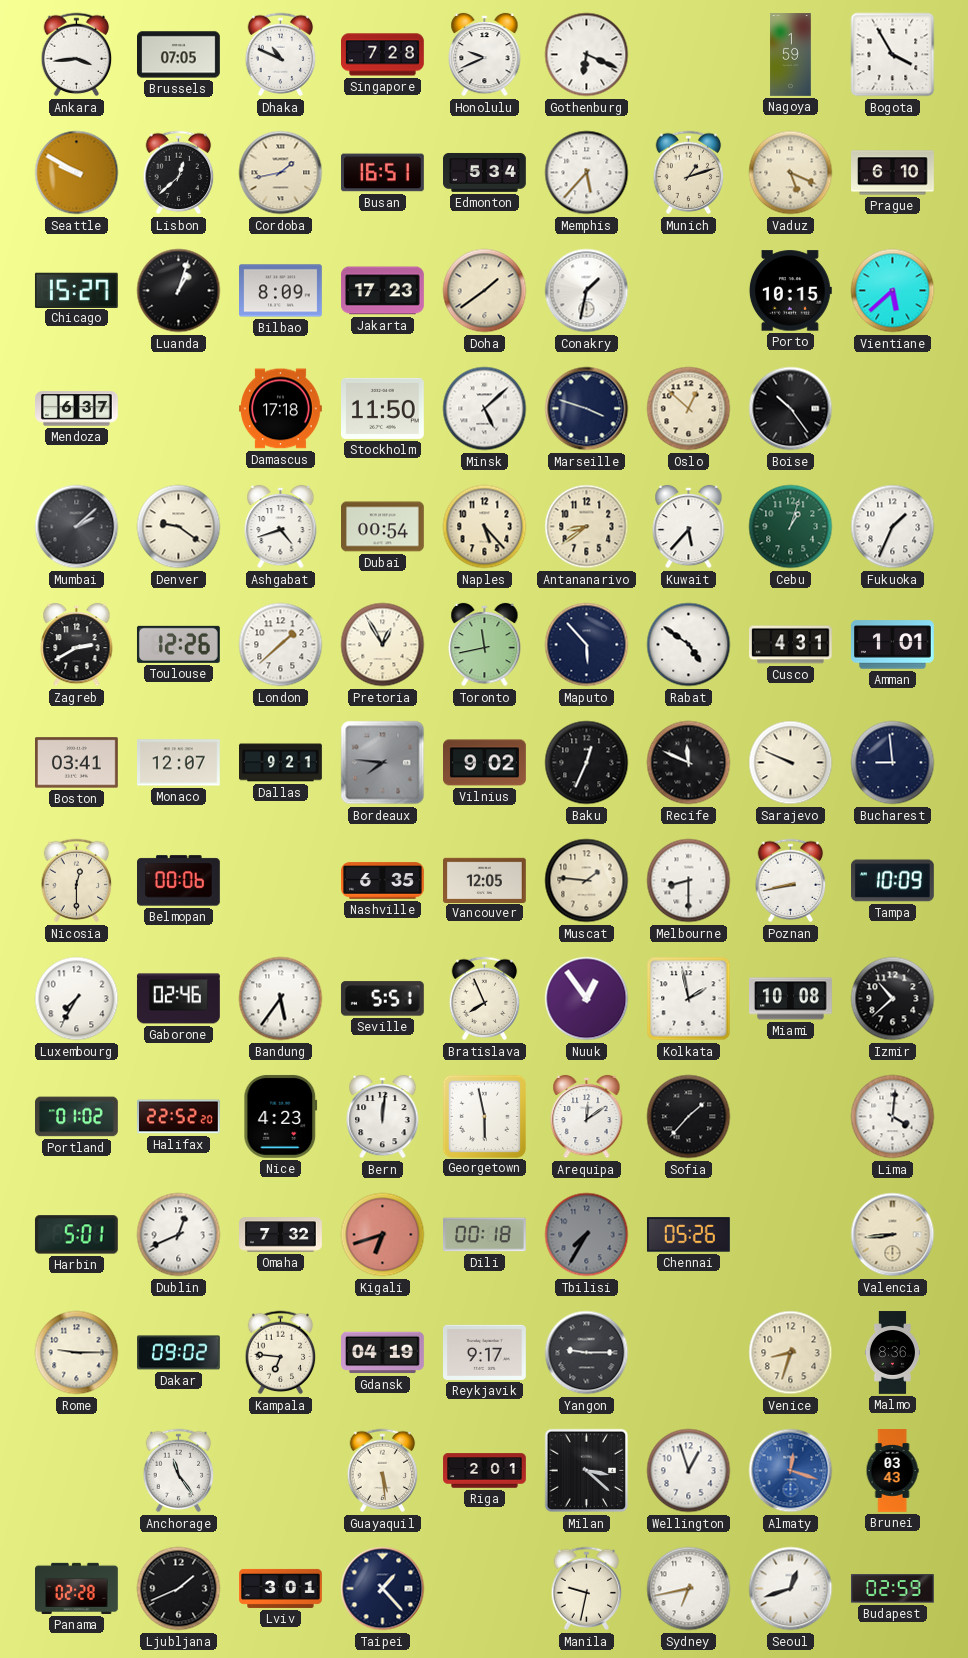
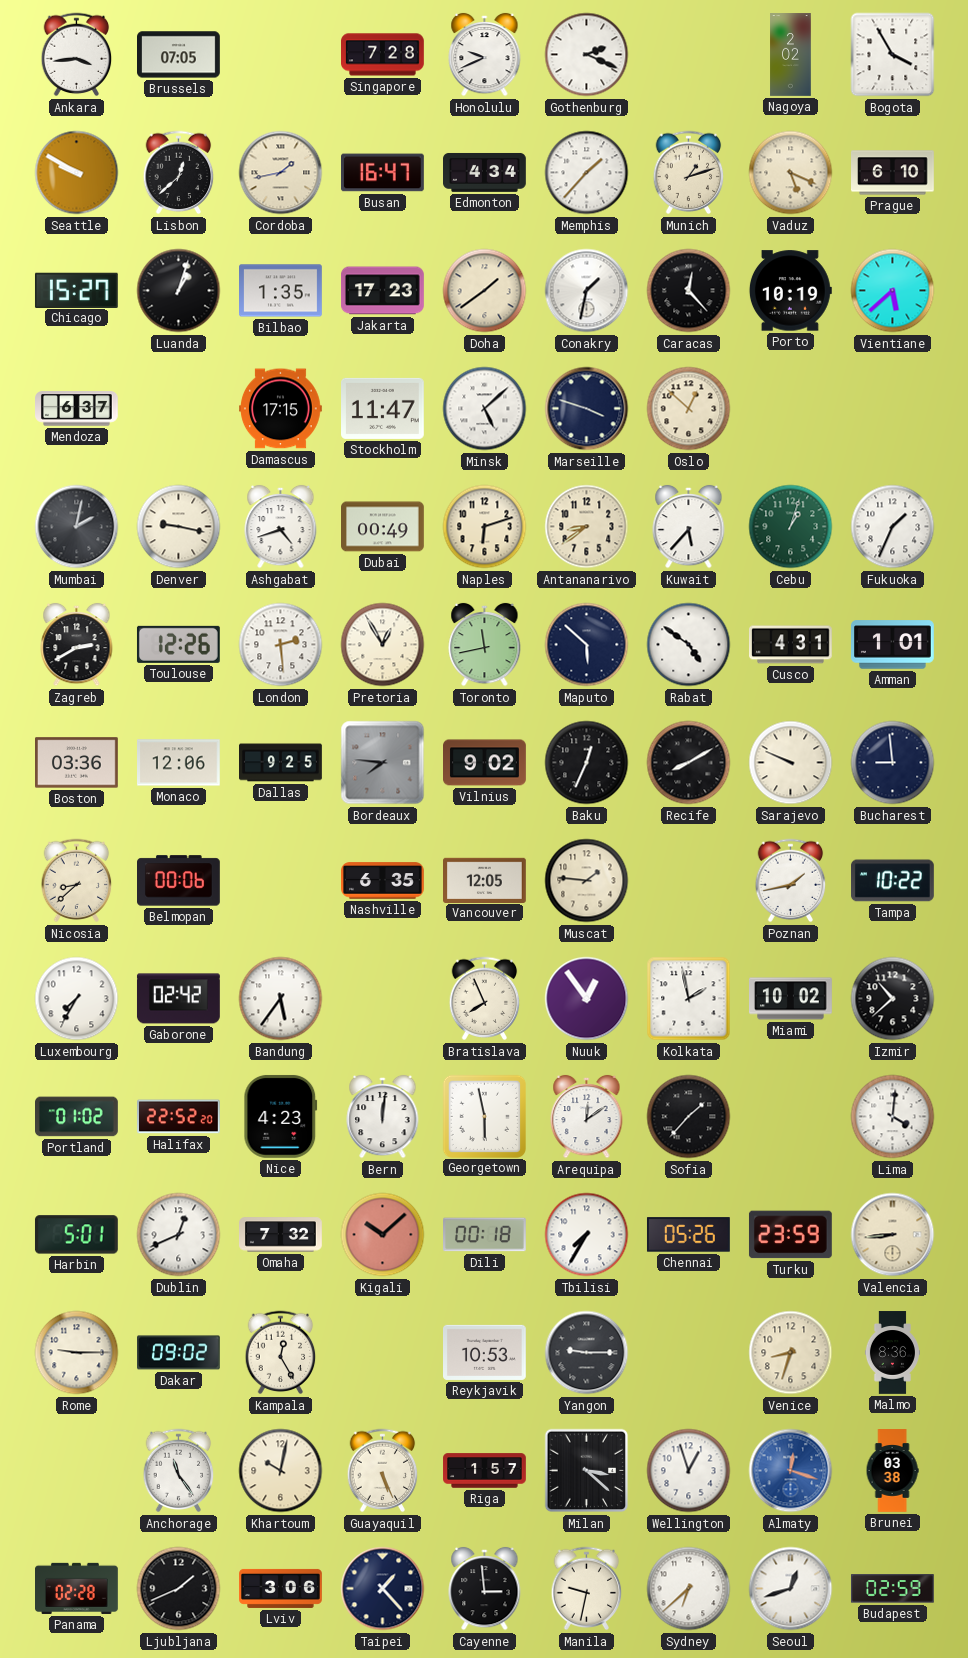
Dhaka: 10:49 -> none (281, 55)
Gothenburg: 6:19 -> 2:19 (587, 55)
Nagoya: 1:59 -> 2:02 (791, 55)
Busan: 16:51 -> 16:47 (383, 173)
Edmonton: 5:34 -> 4:34 (485, 173)
Memphis: 5:37 -> 1:37 (587, 173)
Bilbao: 8:09 -> 1:35 (281, 291)
Caracas: none -> 12:23 (689, 291)
Porto: 10:15 -> 10:19 (790, 291)
Damascus: 17:18 -> 17:15 (281, 409)
Stockholm: 11:50 -> 11:47 (383, 408)
Boise: 10:24 -> none (791, 409)
Mumbai: 2:08 -> 2:02 (77, 527)
Denver: 9:21 -> 9:17 (179, 527)
Dubai: 00:54 -> 00:49 (383, 527)
Naples: 5:23 -> 6:12 (485, 527)
London: 1:38 -> 2:29 (281, 645)
Maputo: 5:53 -> 5:52 (587, 645)
Boston: 03:41 -> 03:36 (77, 763)
Monaco: 12:07 -> 12:06 (179, 763)
Dallas: 9:21 -> 9:25 (281, 763)
Recife: 11:49 -> 8:10 (689, 763)
Nicosia: 12:30 -> 8:38 (77, 881)
Melbourne: 8:30 -> none (689, 881)
Poznan: 8:43 -> 1:43 (791, 881)
Tampa: 10:09 -> 10:22 (893, 881)
Gaborone: 02:46 -> 02:42 (179, 999)
Seville: 5:51 -> none (382, 999)
Miami: 10:08 -> 10:02 (791, 999)
Kigali: 6:42 -> 10:08 (383, 1235)
Tbilisi dial: grey -> white (587, 1235)
Turku: none -> 23:59 (790, 1235)
Kampala: 6:46 -> 12:25 (281, 1353)
Gdansk: 04:19 -> none (383, 1353)
Reykjavik: 9:17 -> 10:53 (485, 1352)
Khartoum: none -> 10:02 (281, 1471)
Guayaquil: 5:29 -> 5:26 (383, 1471)
Riga: 2:01 -> 1:57 (485, 1471)
Brunei: 03:43 -> 03:38 (892, 1471)
Lviv: 3:01 -> 3:06 (281, 1588)
Cayenne: none -> 2:59 (485, 1589)
Sydney: 6:43 -> 6:38 (689, 1589)
